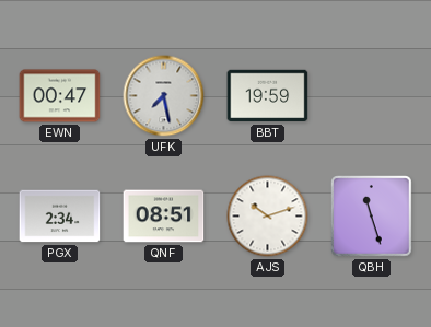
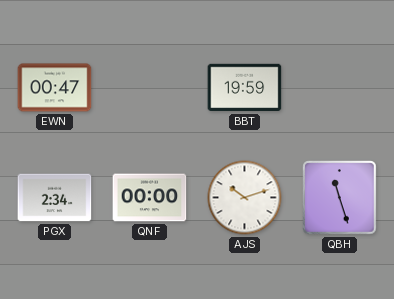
UFK: 7:28 -> none (164, 96)
QNF: 08:51 -> 00:00 (150, 198)
